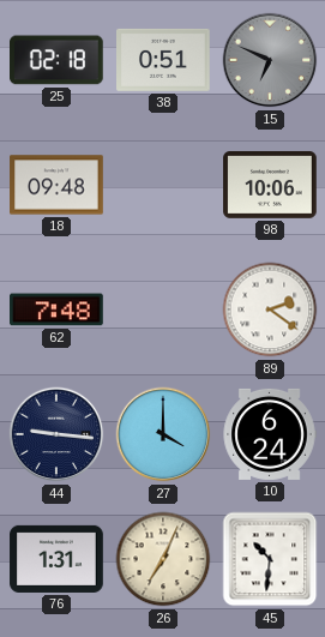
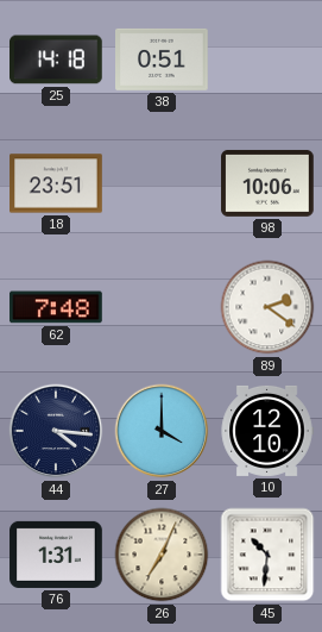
25: 02:18 -> 14:18 (57, 60)
15: 6:49 -> none (270, 60)
18: 09:48 -> 23:51 (56, 183)
44: 9:16 -> 4:16 (56, 431)
10: 6:24 -> 12:10 (267, 431)
